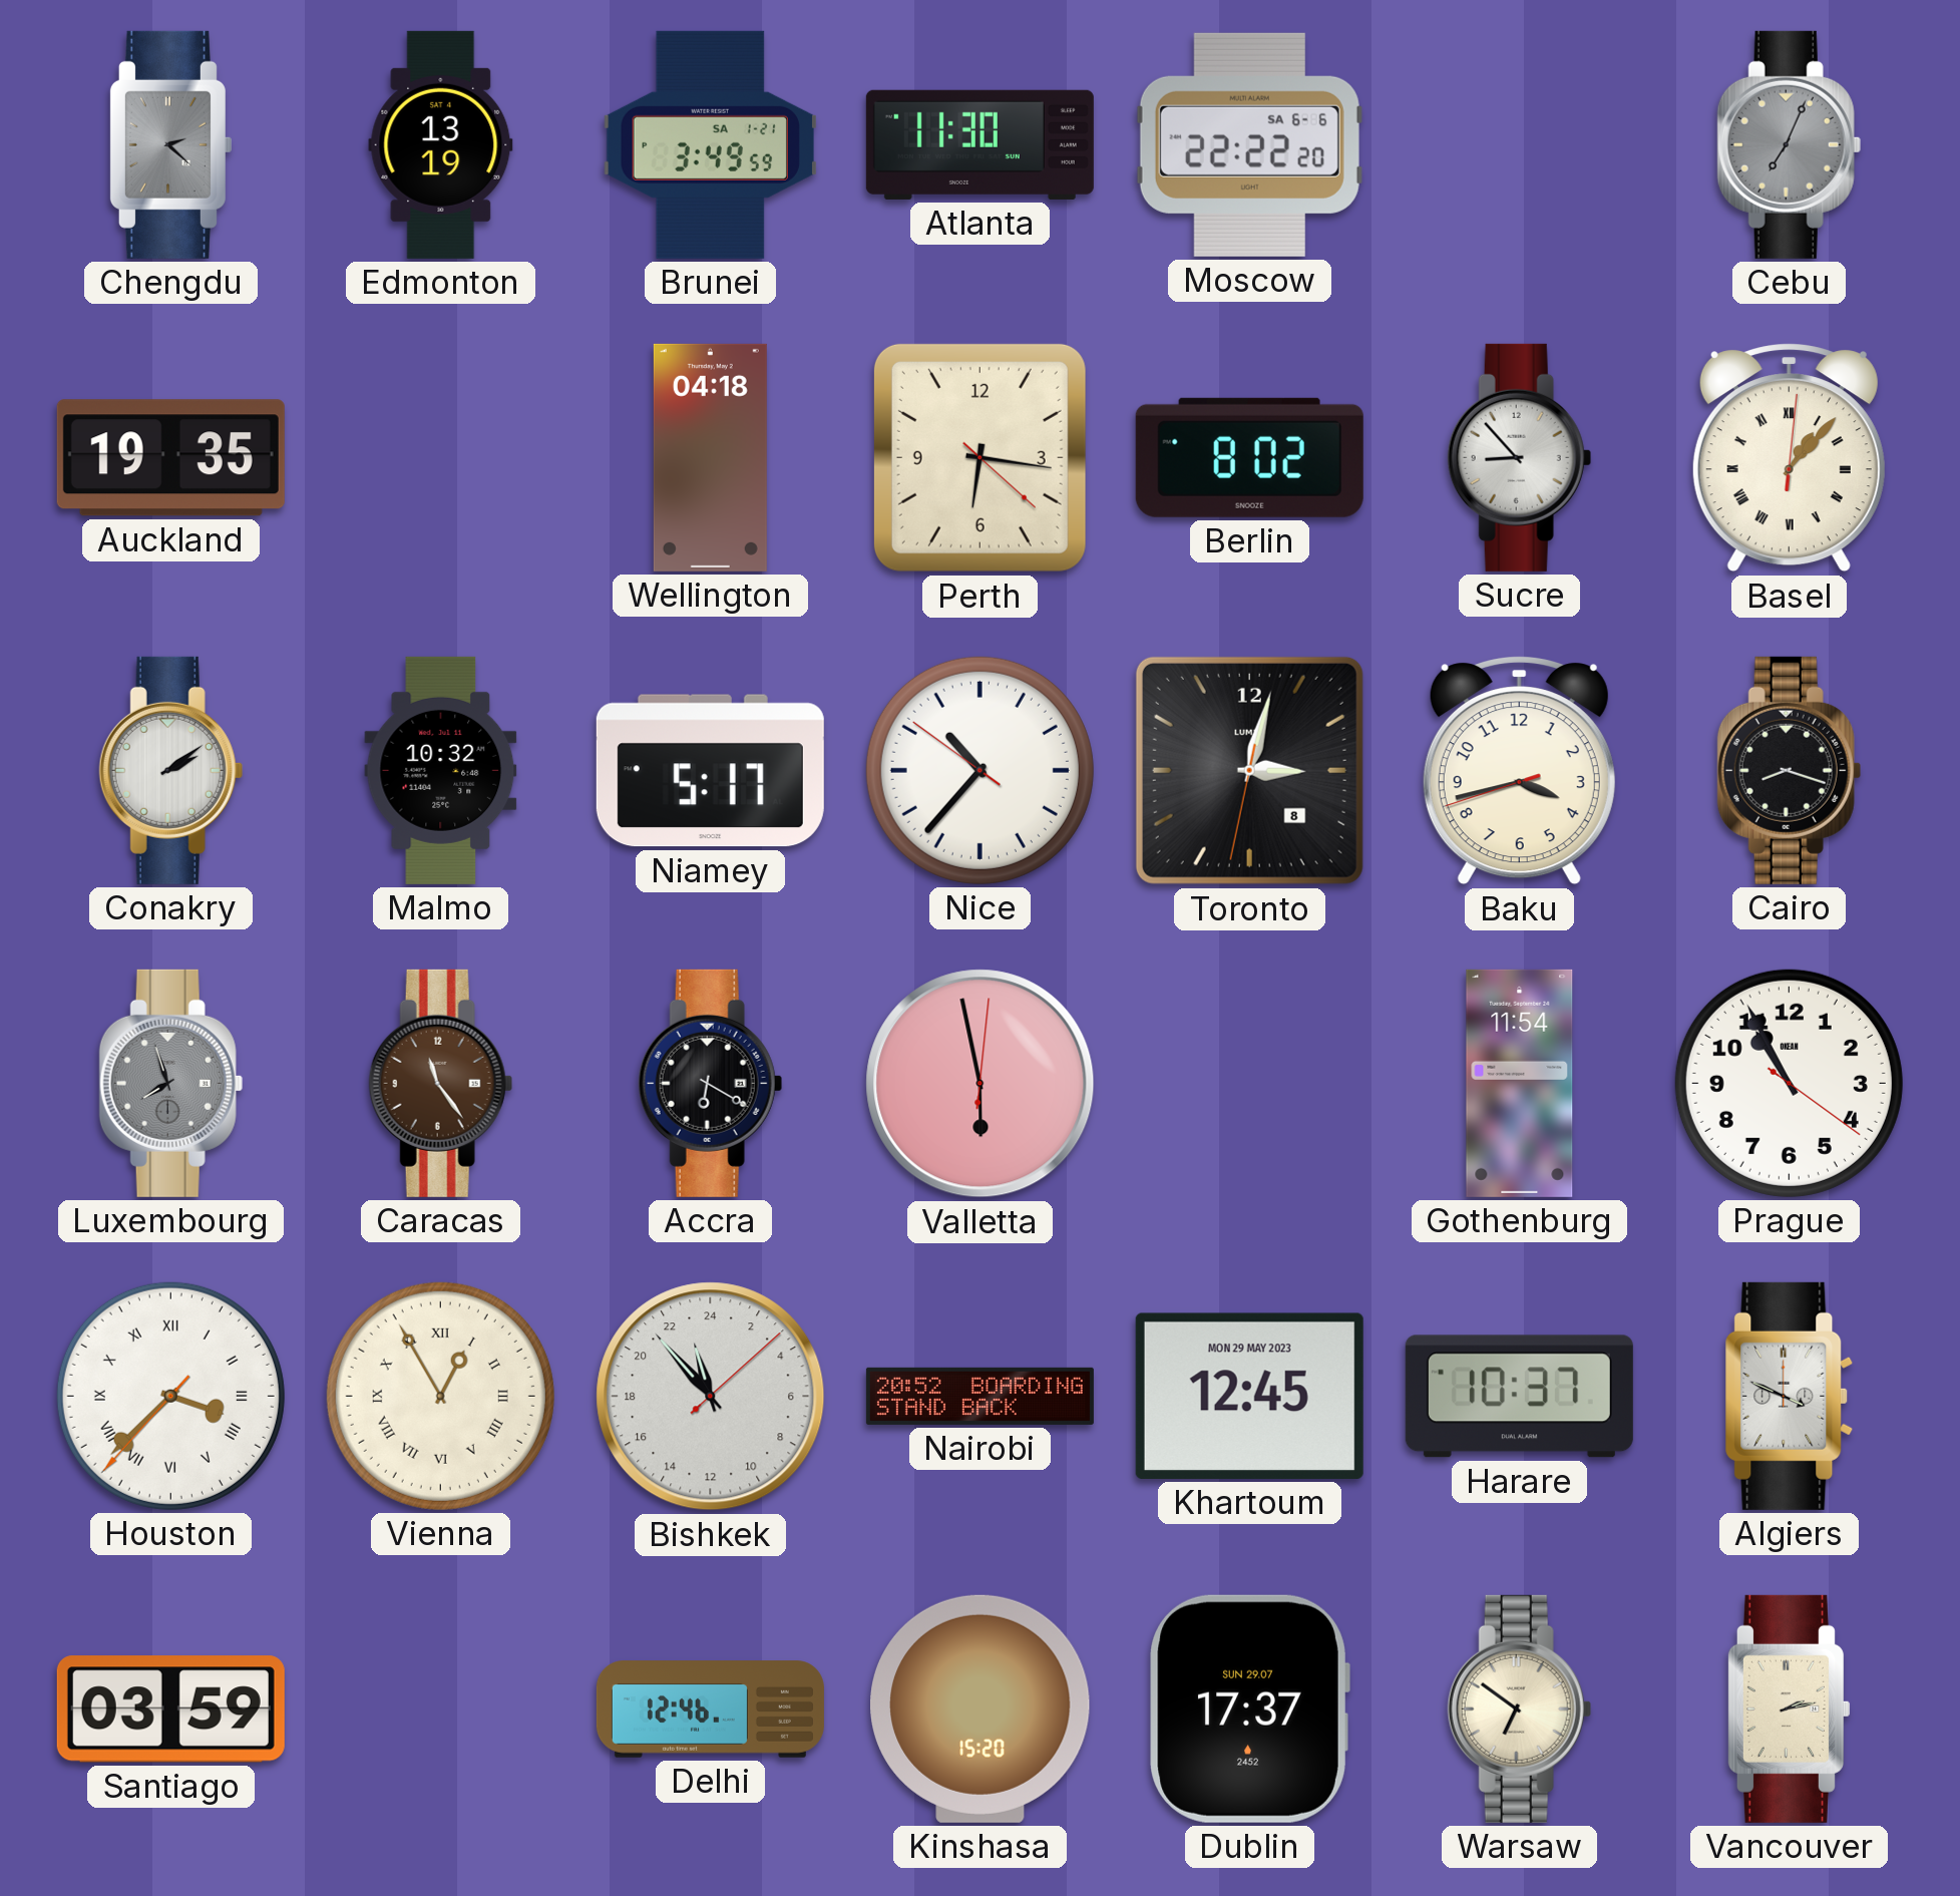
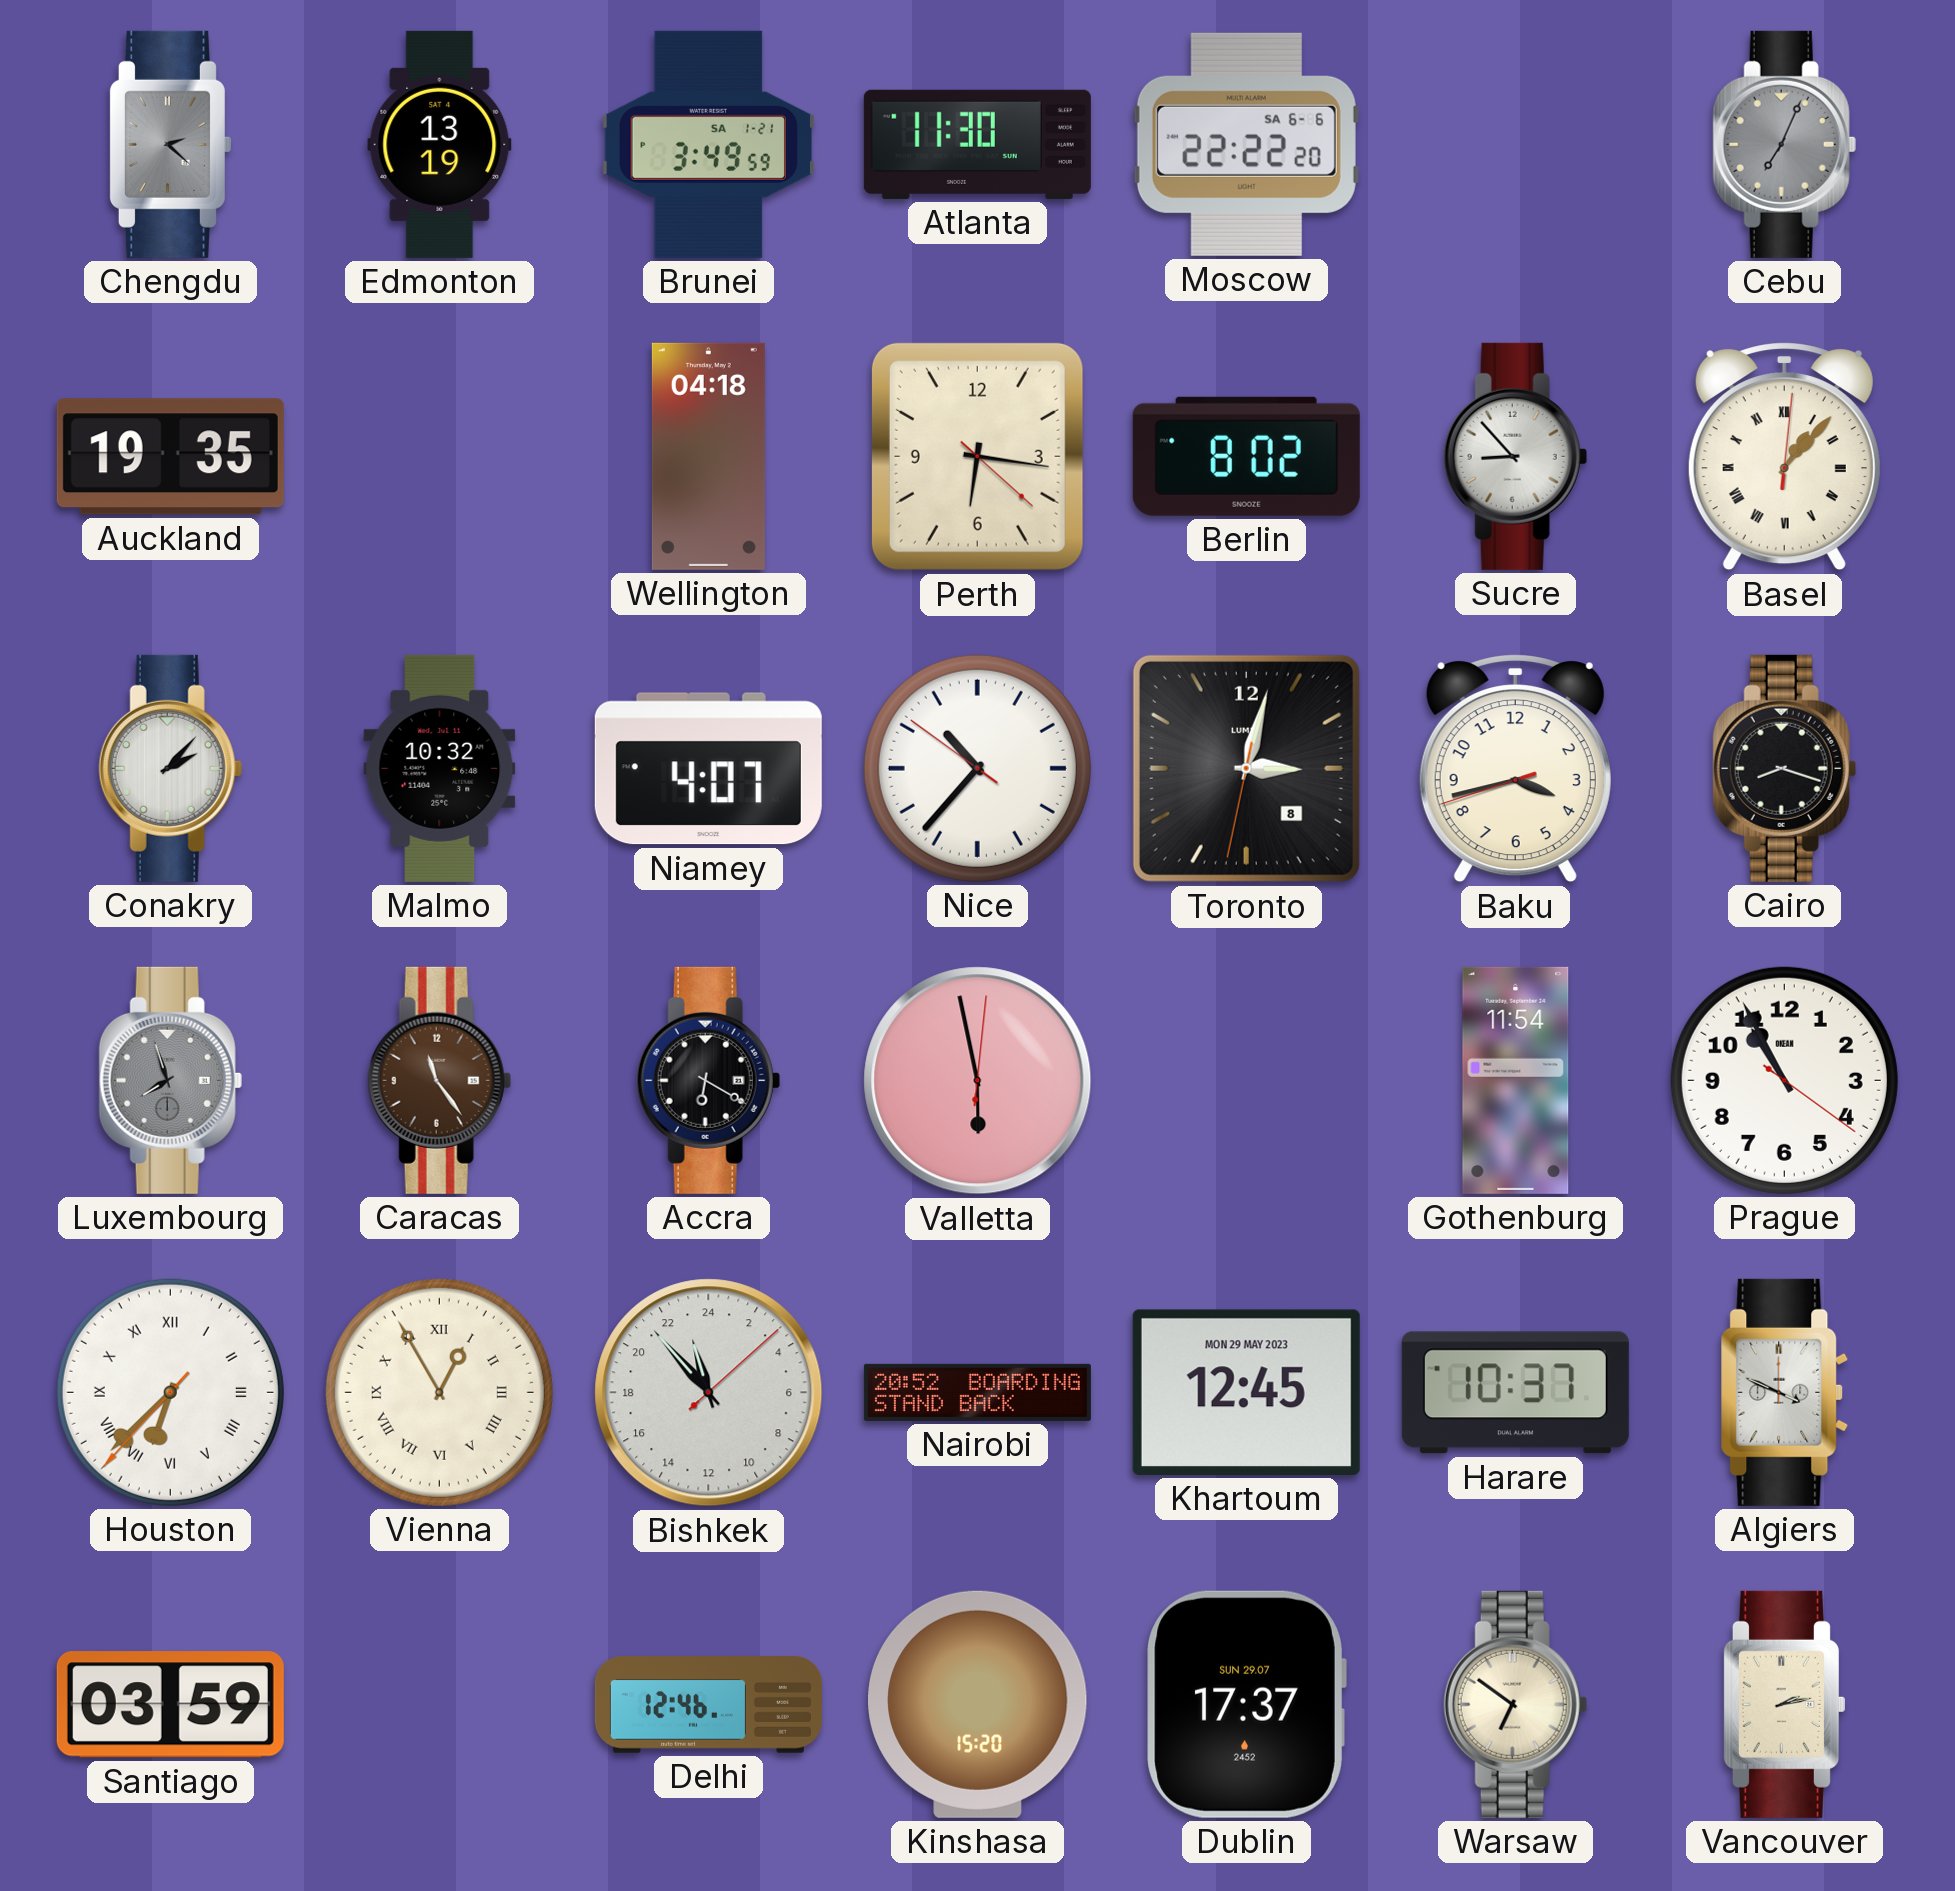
Conakry: 2:09 -> 2:07 (170, 768)
Niamey: 5:17 -> 4:07 (708, 769)
Houston: 3:37 -> 6:37 (170, 1392)
